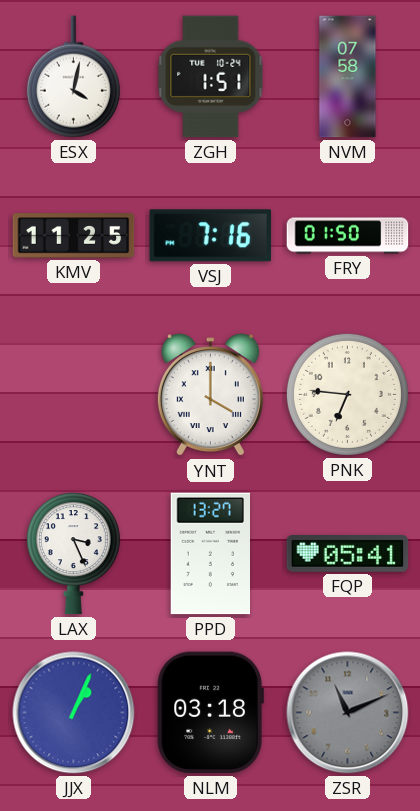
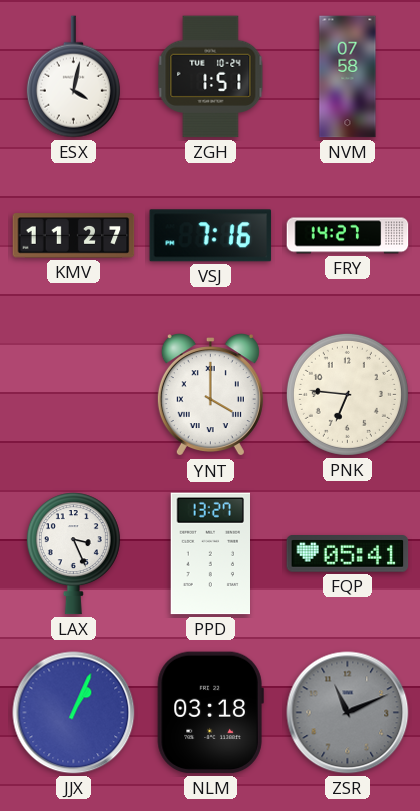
KMV: 11:25 -> 11:27 (74, 236)
FRY: 01:50 -> 14:27 (348, 236)
